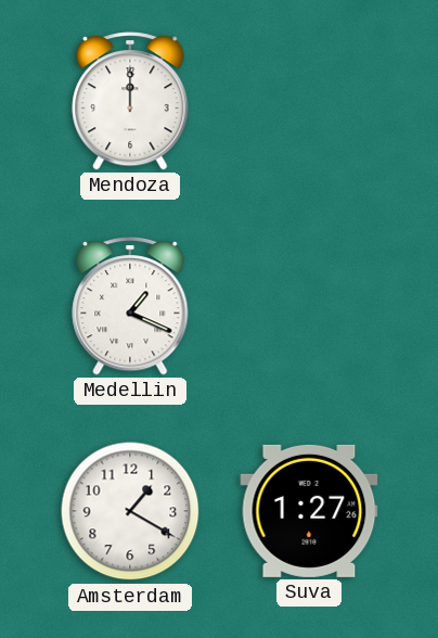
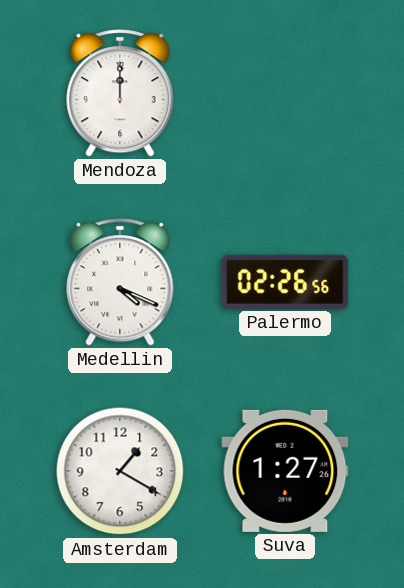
Medellin: 1:19 -> 4:19 (120, 282)
Palermo: none -> 02:26 (285, 282)
